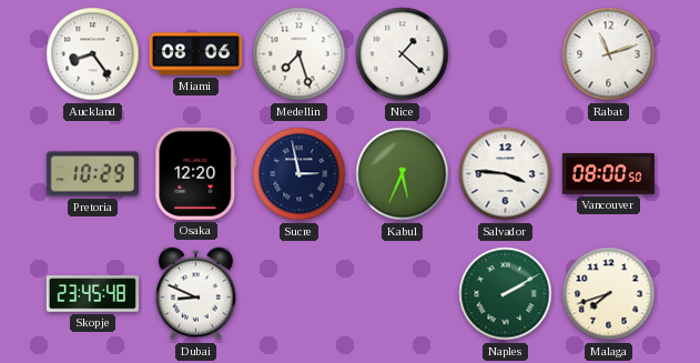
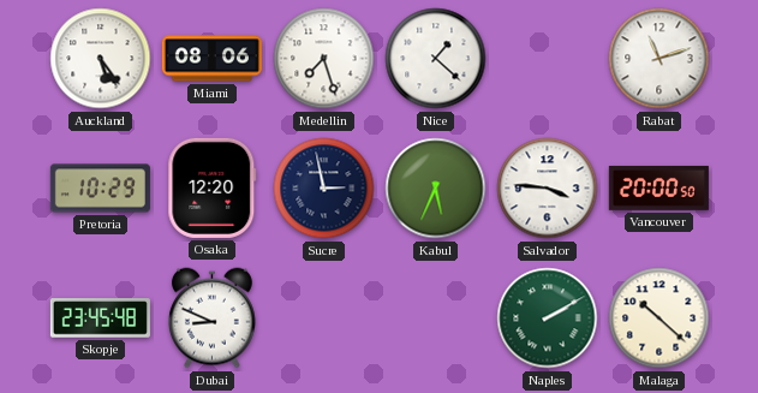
Auckland: 8:24 -> 5:24 (101, 59)
Vancouver: 08:00 -> 20:00 (658, 187)
Malaga: 7:42 -> 10:22 (659, 318)
